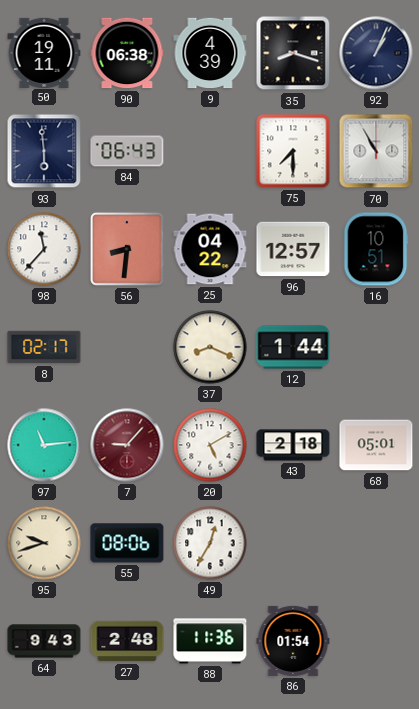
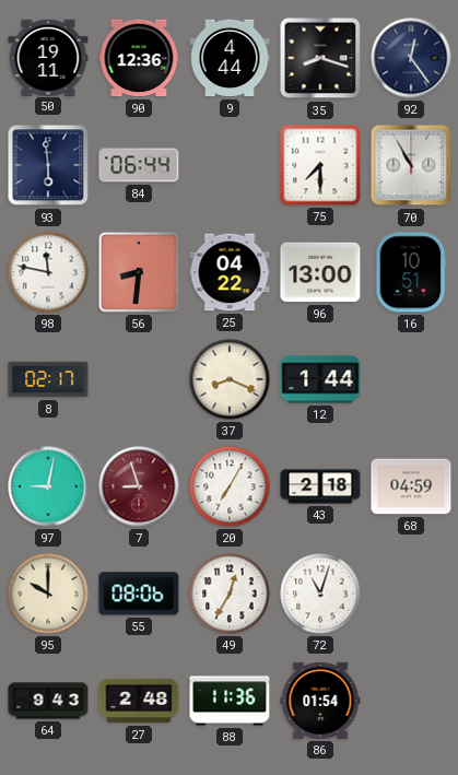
90: 06:38 -> 12:36 (139, 58)
9: 4:39 -> 4:44 (230, 58)
92: 1:04 -> 12:24 (411, 58)
84: 06:43 -> 06:44 (139, 165)
98: 11:37 -> 11:47 (48, 272)
96: 12:57 -> 13:00 (320, 272)
97: 11:14 -> 9:02 (48, 486)
7: 9:07 -> 8:57 (139, 486)
20: 5:10 -> 7:05 (230, 486)
68: 05:01 -> 04:59 (411, 486)
95: 9:42 -> 10:00 (48, 594)
72: none -> 11:03 (320, 594)
